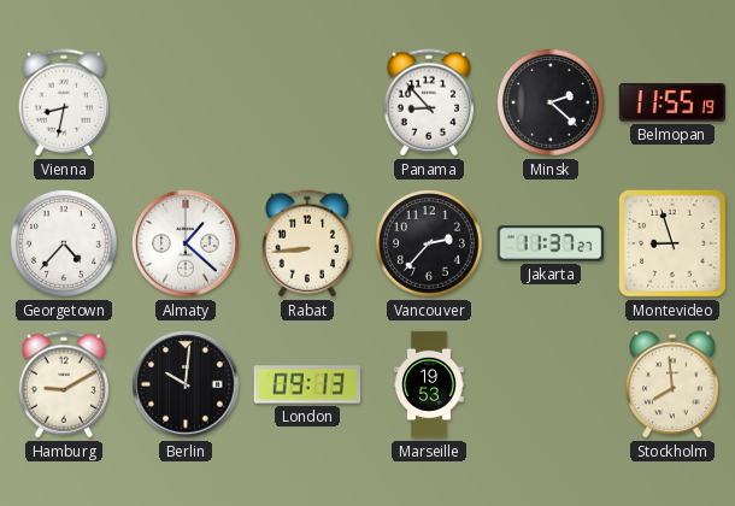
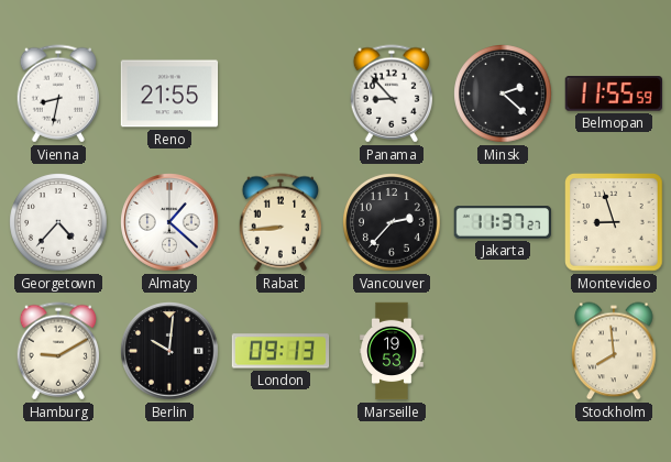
Reno: none -> 21:55 (169, 94)
Belmopan: 11:55:19 -> 11:55:59 (613, 94)
